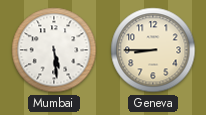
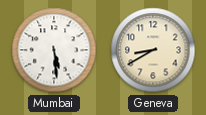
Geneva: 8:45 -> 8:40 (153, 50)
